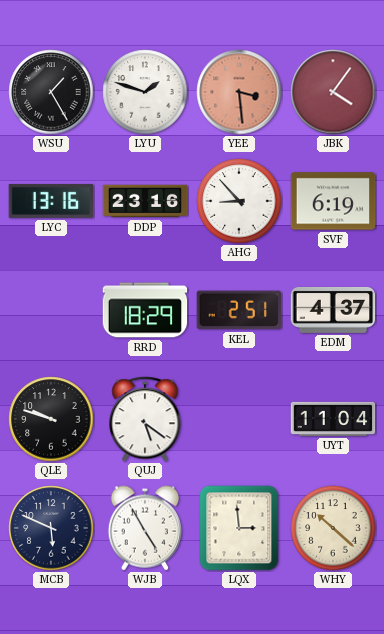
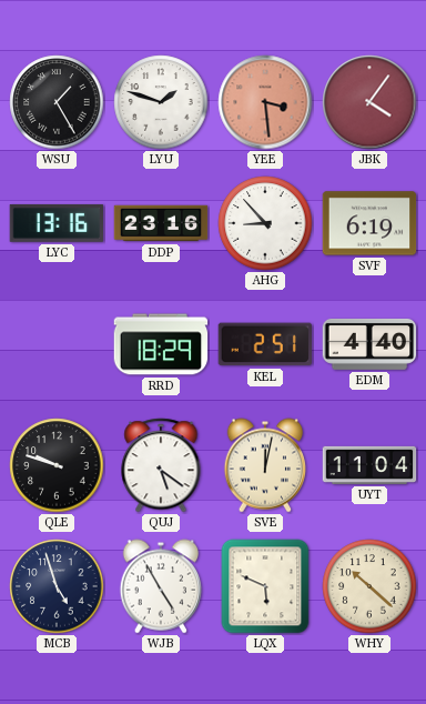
EDM: 4:37 -> 4:40 (369, 344)
SVE: none -> 12:02 (265, 465)
MCB: 5:49 -> 4:57 (57, 586)
LQX: 2:59 -> 5:49 (265, 586)
